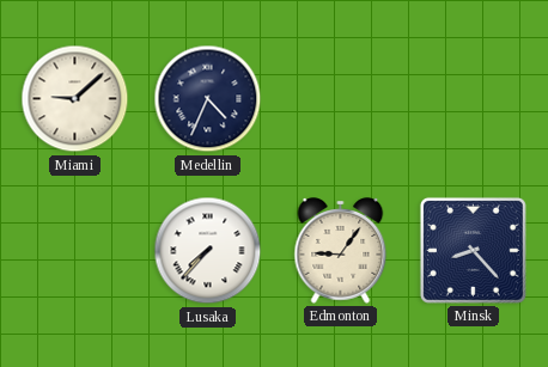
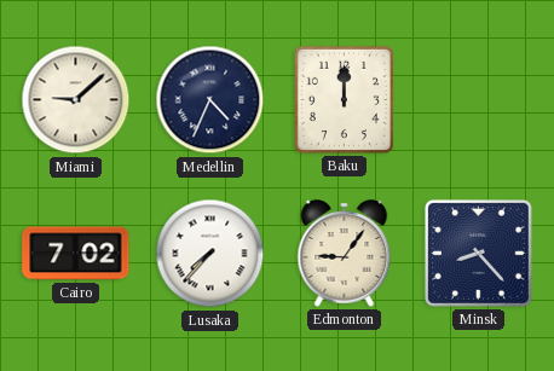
Baku: none -> 12:00 (344, 99)
Cairo: none -> 7:02 (76, 254)
